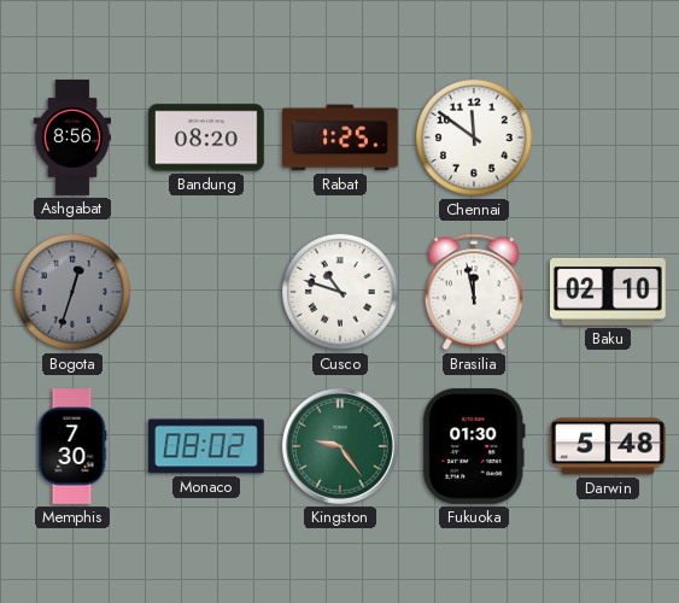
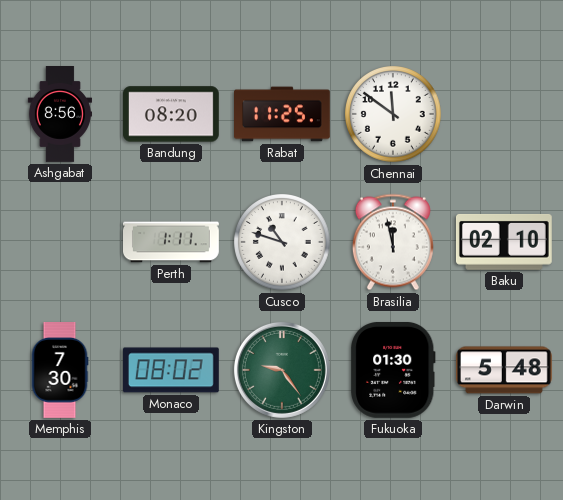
Rabat: 1:25 -> 11:25 (283, 114)
Bogota: 12:33 -> none (74, 293)
Perth: none -> 1:11 (172, 242)
